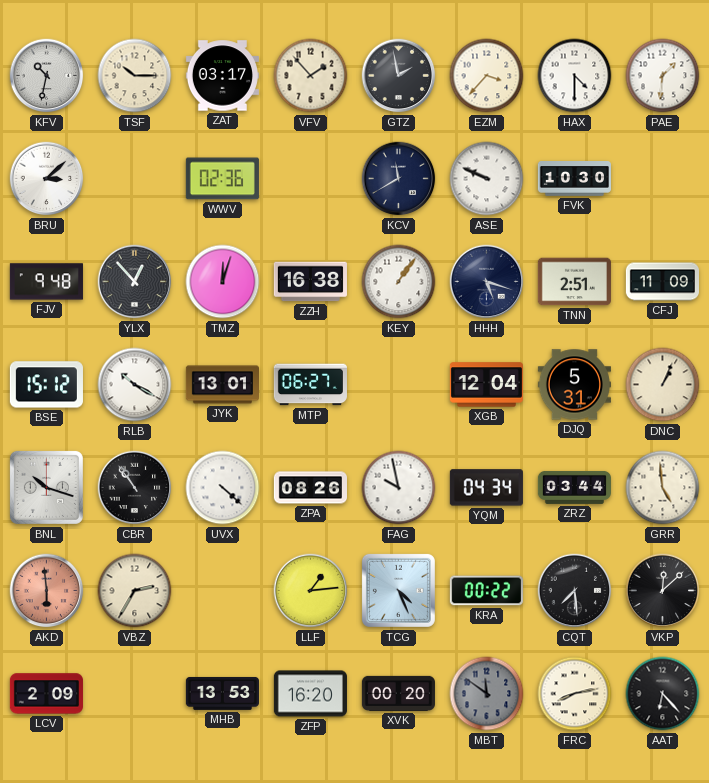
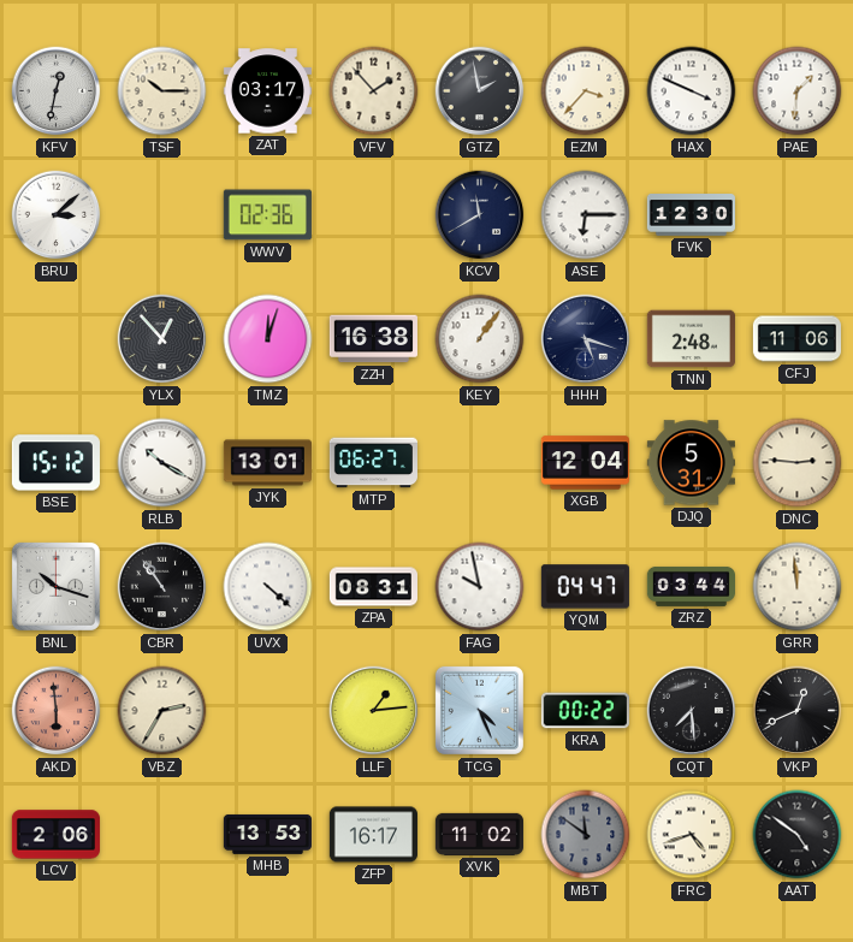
KFV: 10:32 -> 12:32 (57, 91)
HAX: 4:30 -> 3:49 (692, 91)
ASE: 9:49 -> 6:15 (586, 215)
FVK: 10:30 -> 12:30 (691, 215)
FJV: 9:48 -> none (46, 282)
TNN: 2:51 -> 2:48 (691, 339)
CFJ: 11:09 -> 11:06 (796, 339)
DNC: 1:04 -> 2:46 (798, 463)
ZPA: 08:26 -> 08:31 (373, 587)
YQM: 04:34 -> 04:47 (585, 587)
GRR: 4:59 -> 11:59 (798, 587)
VKP: 12:08 -> 12:41 (798, 711)
LCV: 2:09 -> 2:06 (55, 835)
ZFP: 16:20 -> 16:17 (373, 835)
XVK: 00:20 -> 11:02 (479, 834)
FRC: 8:13 -> 4:42 (692, 835)
AAT: 6:23 -> 4:51 (798, 835)
